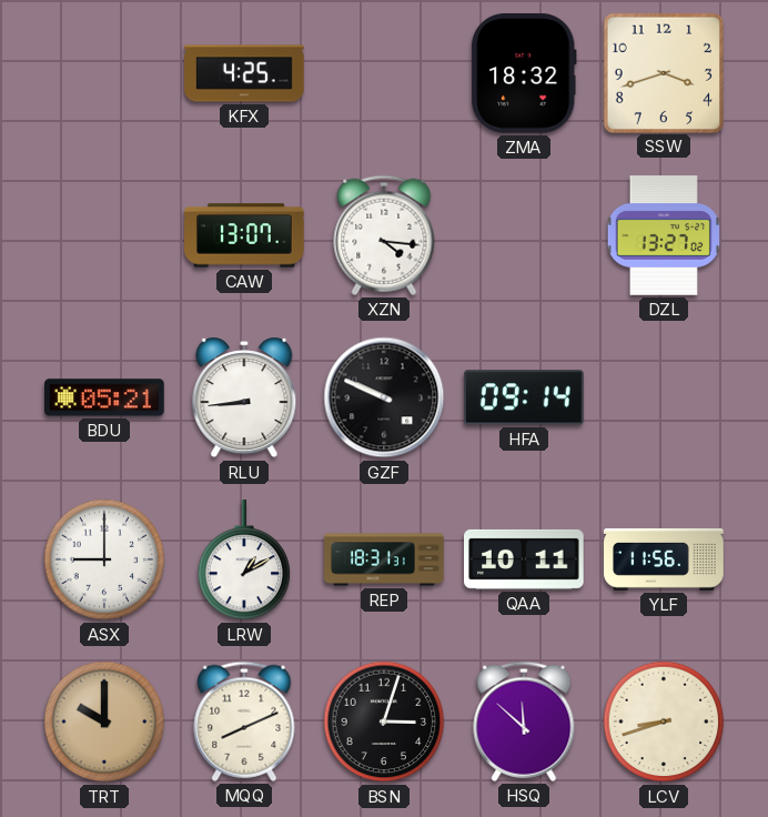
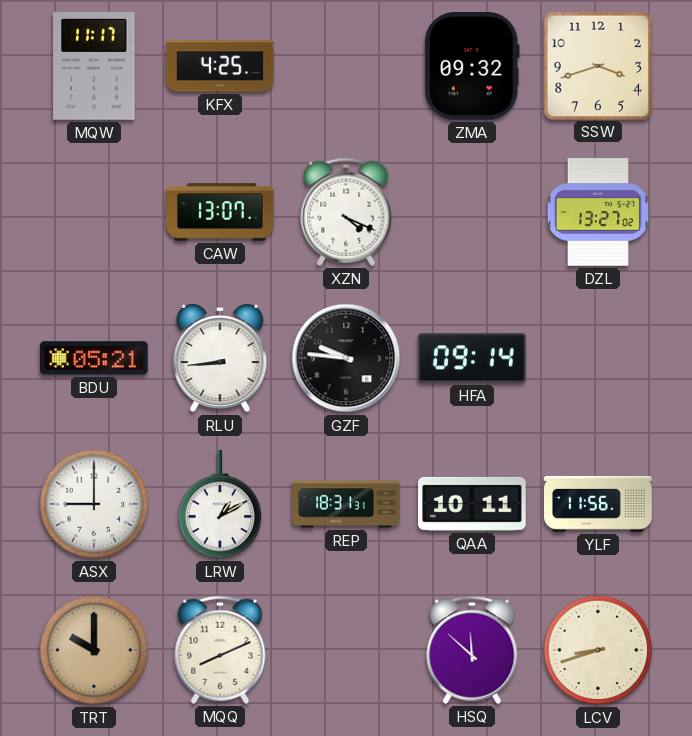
MQW: none -> 11:17 (94, 67)
ZMA: 18:32 -> 09:32 (473, 67)
XZN: 4:16 -> 4:19 (346, 212)
GZF: 9:49 -> 9:46 (346, 358)
BSN: 3:03 -> none (384, 722)
